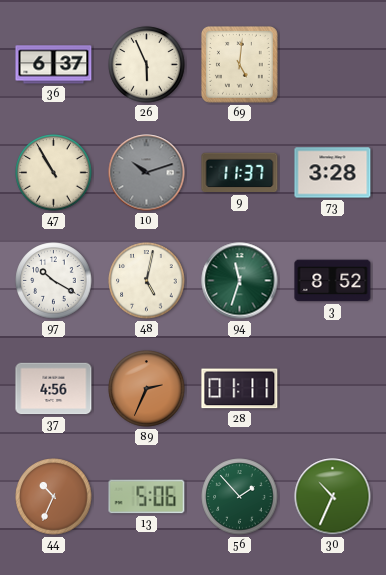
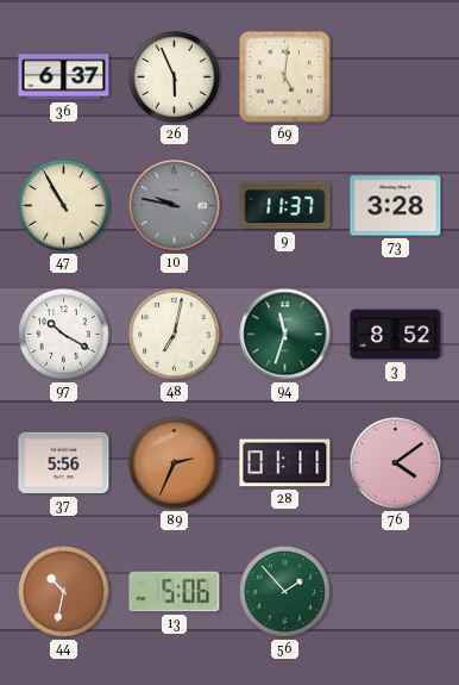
10: 10:12 -> 9:47 (175, 206)
48: 5:02 -> 7:02 (175, 335)
37: 4:56 -> 5:56 (64, 463)
76: none -> 4:09 (396, 463)
44: 10:34 -> 10:32 (64, 592)
30: 10:34 -> none (333, 497)
